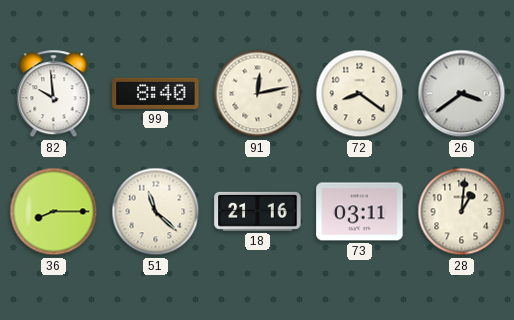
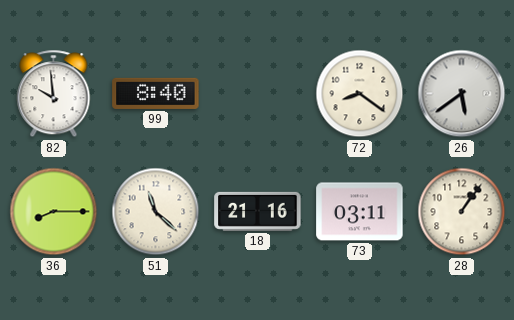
91: 12:13 -> none (258, 94)
26: 3:39 -> 5:39 (462, 94)
28: 1:01 -> 1:06 (462, 212)
